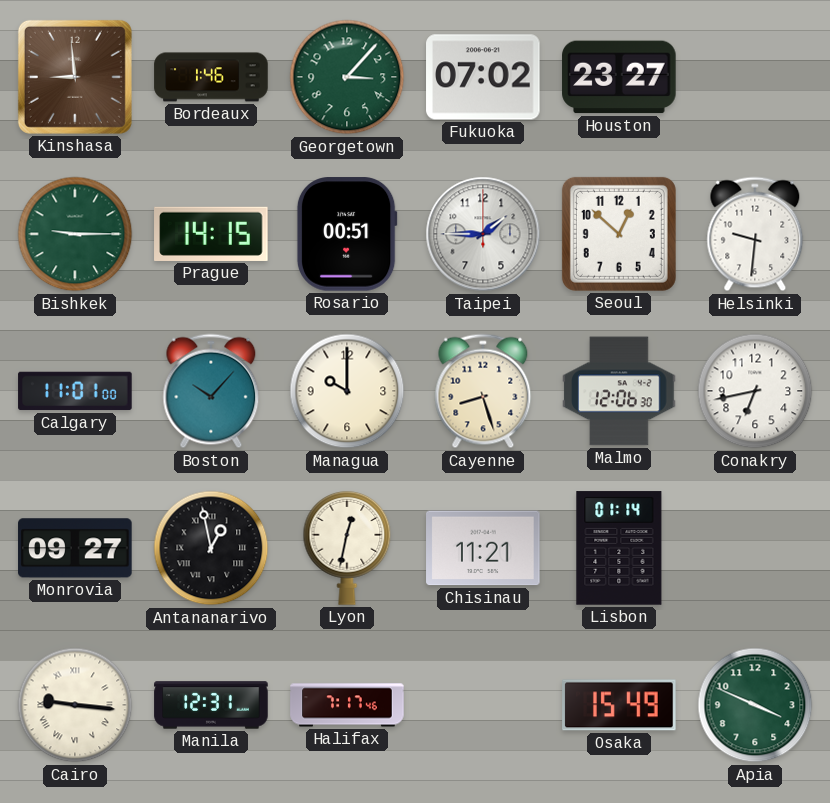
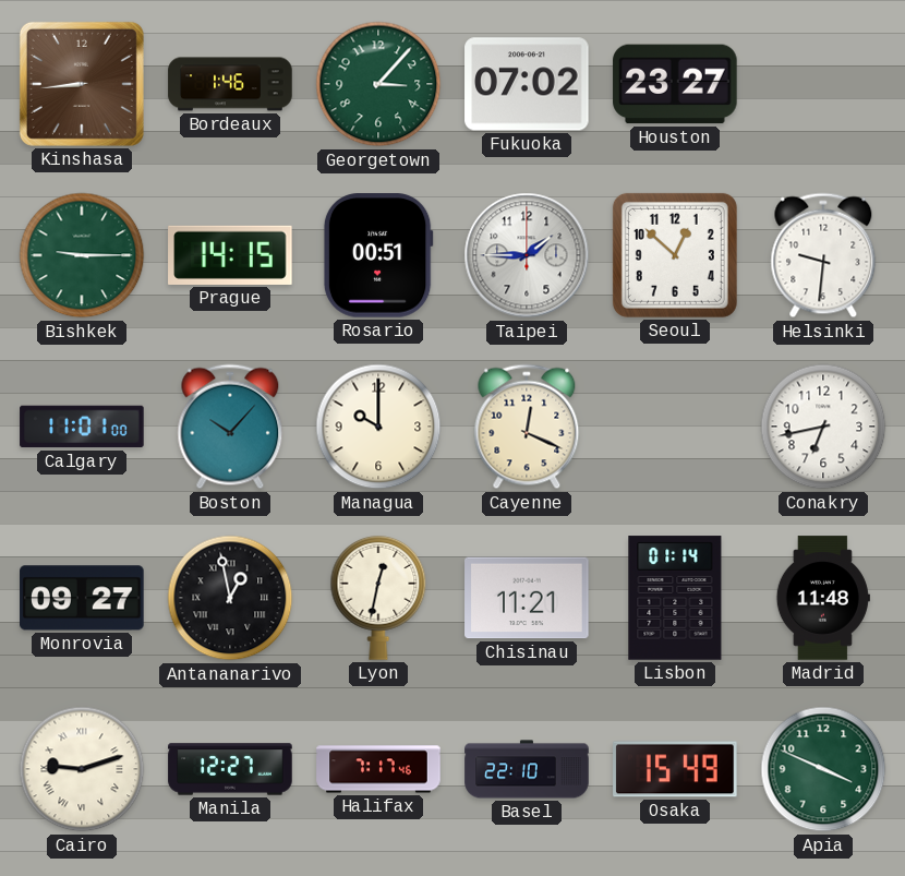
Kinshasa: 8:59 -> 8:44 (82, 84)
Cayenne: 8:27 -> 12:19 (527, 427)
Malmo: 12:06 -> none (619, 391)
Madrid: none -> 11:48 (823, 598)
Cairo: 9:16 -> 9:12 (82, 769)
Manila: 12:31 -> 12:27 (230, 769)
Basel: none -> 22:10 (527, 769)
